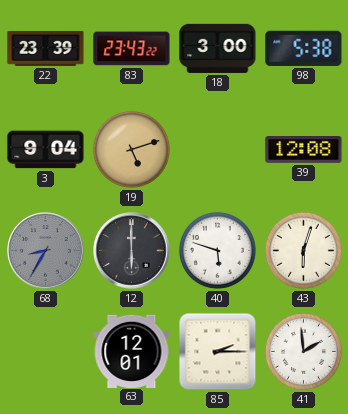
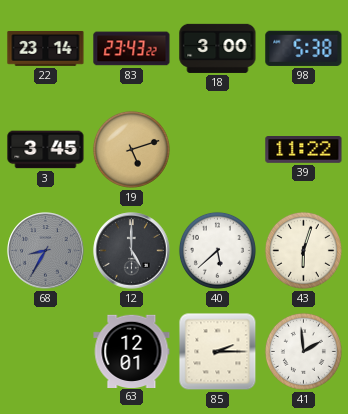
22: 23:39 -> 23:14 (46, 48)
3: 9:04 -> 3:45 (46, 150)
39: 12:08 -> 11:22 (304, 150)
12: 6:00 -> 5:00 (132, 251)
40: 5:48 -> 5:38 (217, 250)
